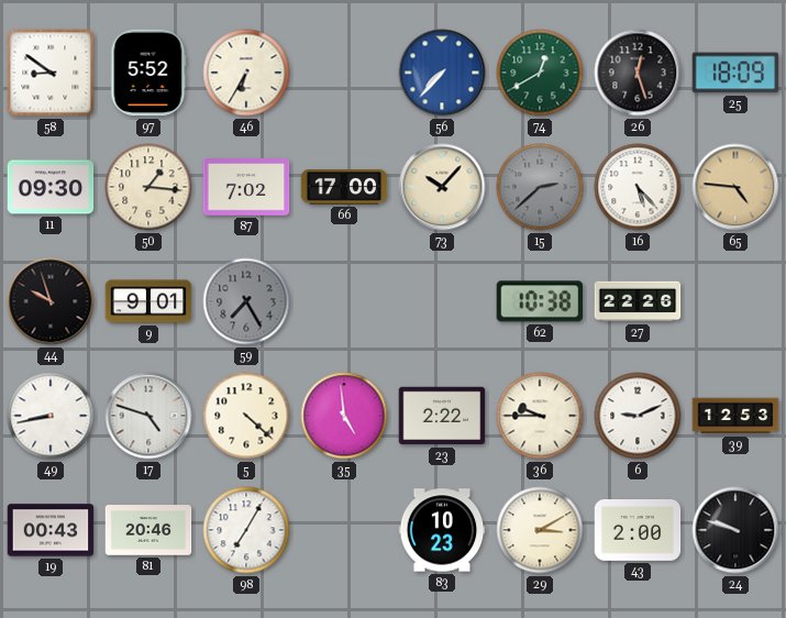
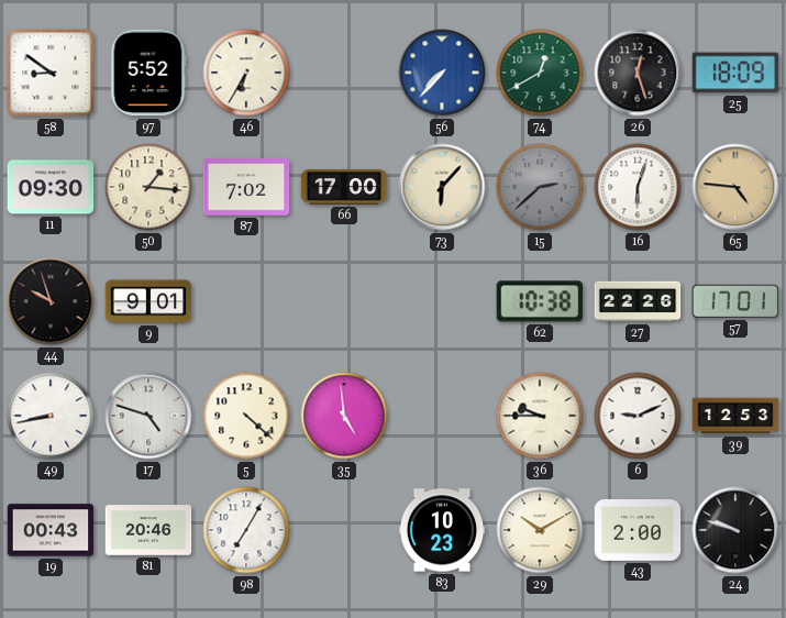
73: 10:07 -> 6:07 (442, 187)
16: 5:23 -> 6:03 (638, 187)
59: 7:25 -> none (246, 301)
57: none -> 17:01 (735, 301)
23: 2:22 -> none (442, 416)
29: 3:10 -> 10:10 (540, 530)
